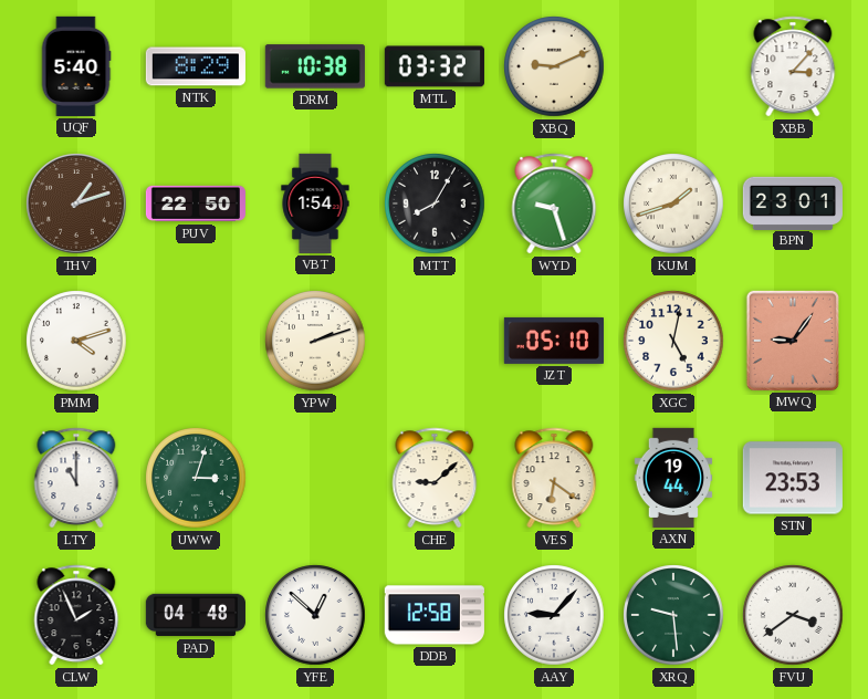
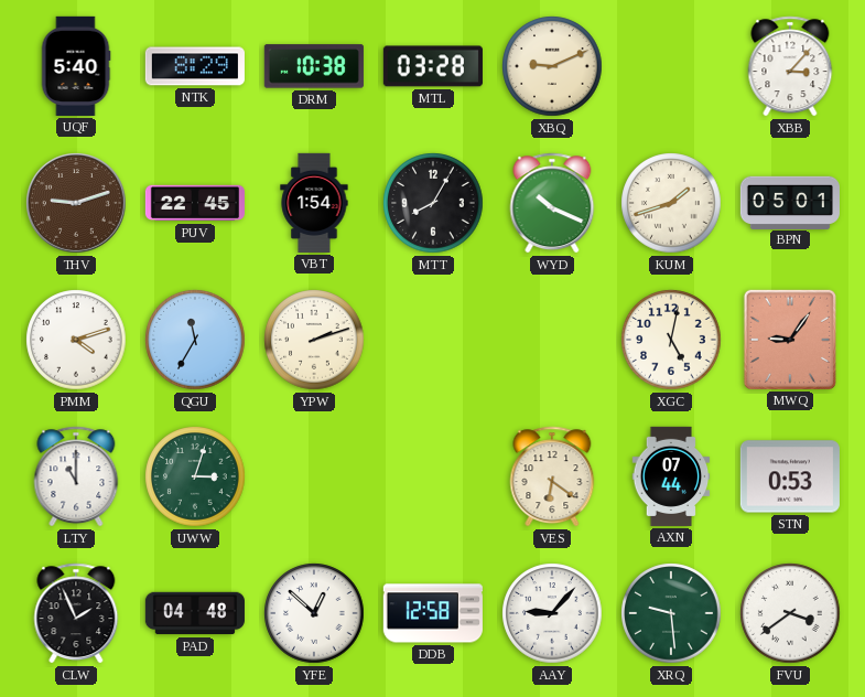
MTL: 03:32 -> 03:28 (433, 66)
THV: 1:12 -> 9:12 (76, 203)
PUV: 22:50 -> 22:45 (194, 203)
WYD: 9:27 -> 10:19 (552, 203)
BPN: 23:01 -> 05:01 (790, 202)
QGU: none -> 11:35 (195, 340)
JZT: 05:10 -> none (554, 341)
CHE: 9:08 -> none (435, 478)
AXN: 19:44 -> 07:44 (671, 476)
STN: 23:53 -> 0:53 (790, 476)
